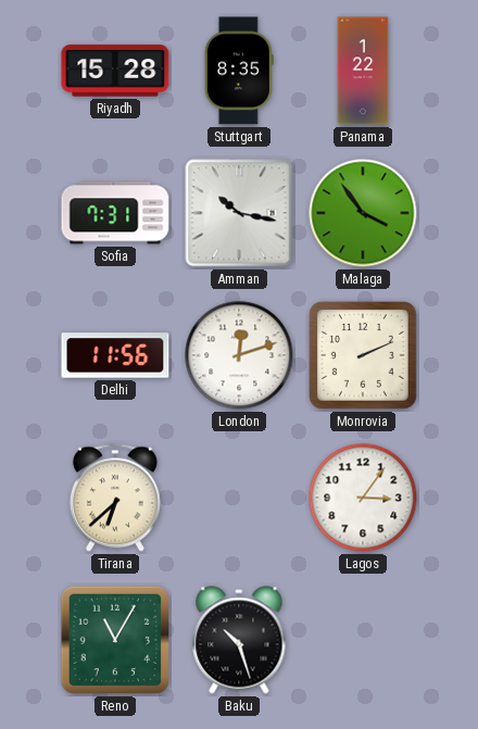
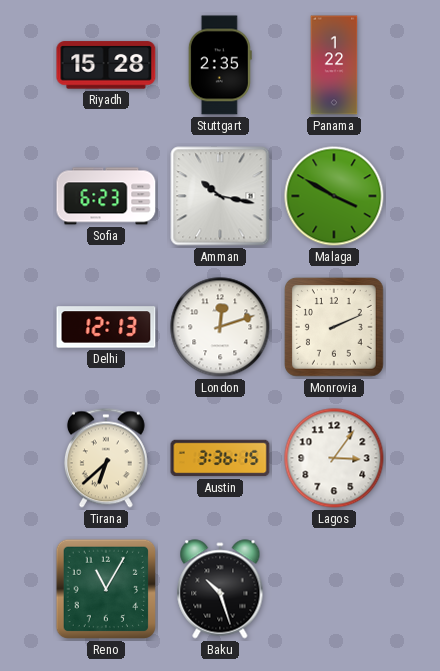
Stuttgart: 8:35 -> 2:35 (220, 65)
Sofia: 7:31 -> 6:23 (106, 196)
Malaga: 3:54 -> 3:50 (334, 196)
Delhi: 11:56 -> 12:13 (106, 327)
Austin: none -> 3:36 (220, 458)
